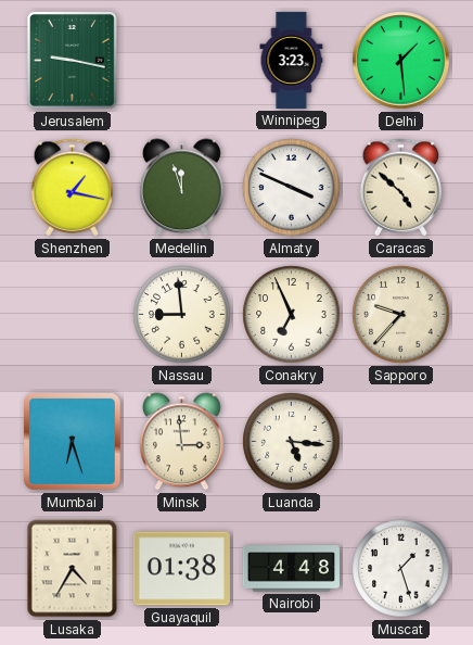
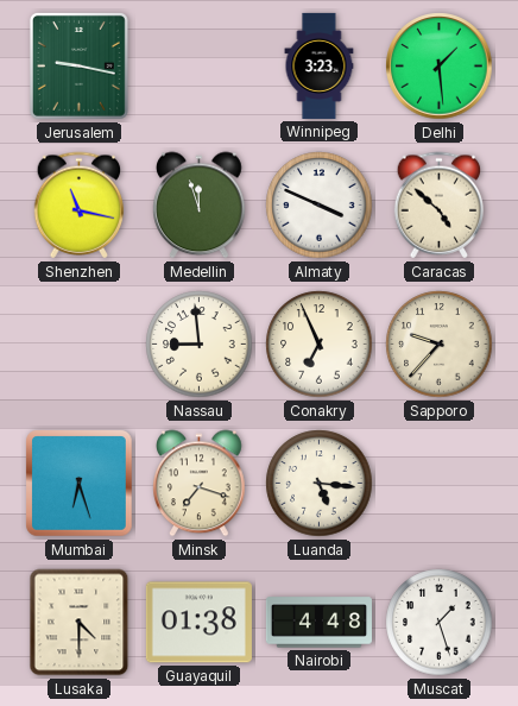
Shenzhen: 1:17 -> 11:17 (80, 206)
Minsk: 2:59 -> 7:18 (200, 484)
Lusaka: 4:35 -> 4:30 (80, 623)
